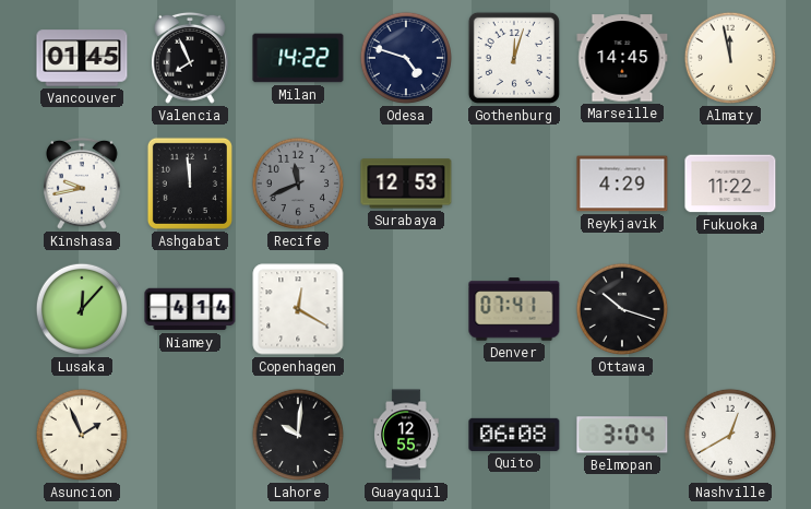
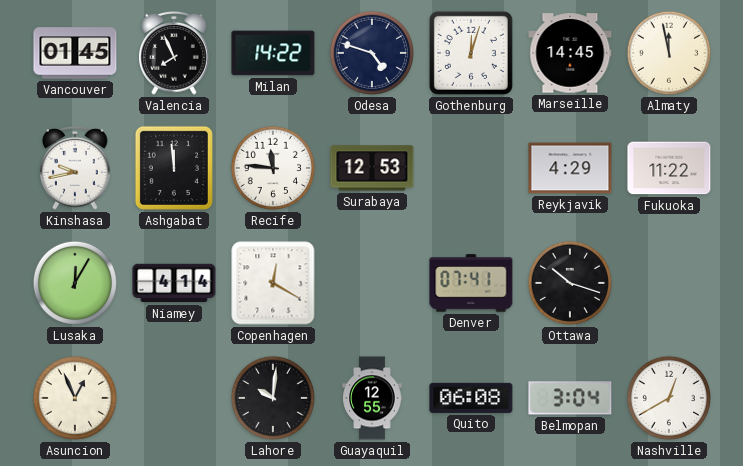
Recife: 11:41 -> 11:46 (273, 168)
Recife dial: grey -> white (273, 168)
Lusaka: 12:07 -> 12:05 (75, 283)
Asuncion: 1:56 -> 12:56 (75, 398)
